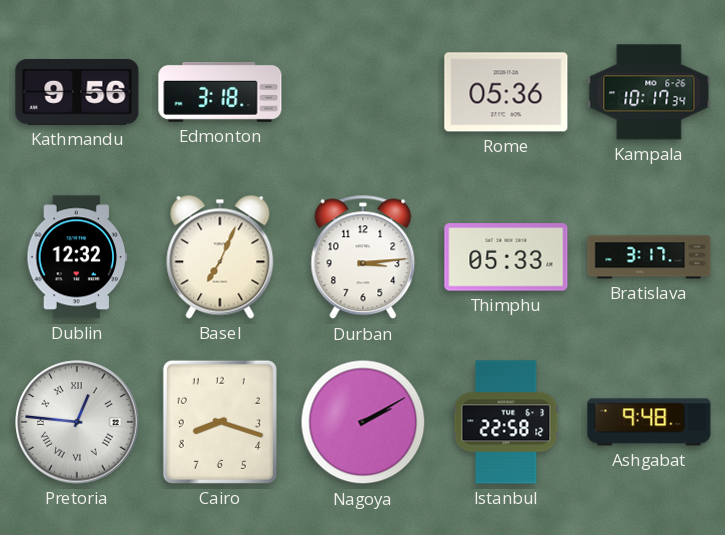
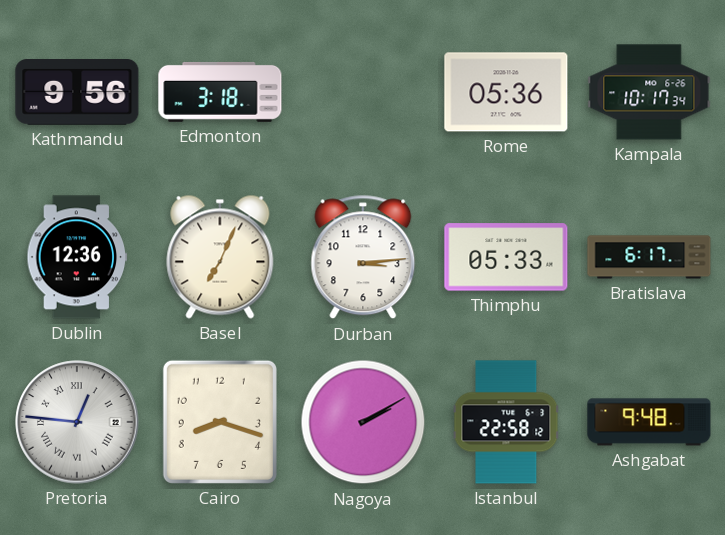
Dublin: 12:32 -> 12:36 (77, 257)
Bratislava: 3:17 -> 6:17 (649, 257)
